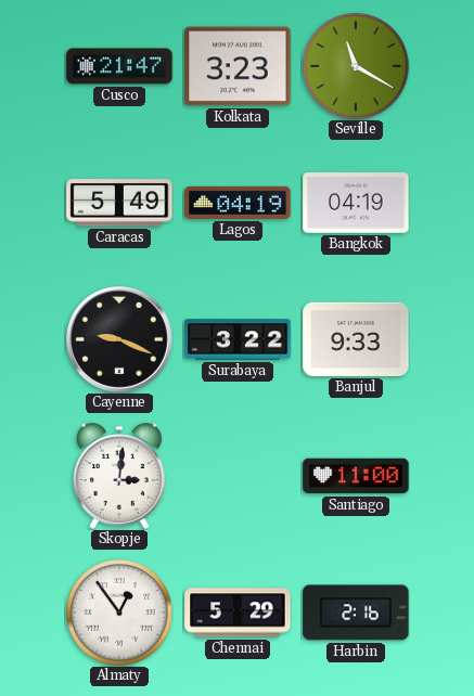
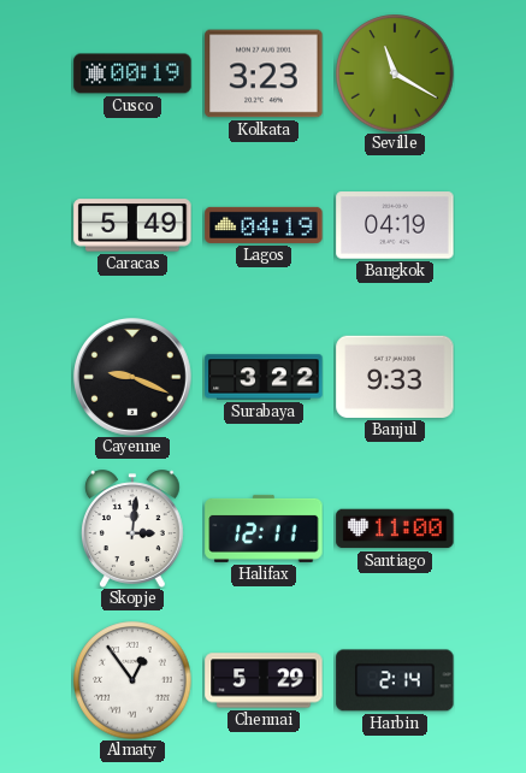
Cusco: 21:47 -> 00:19 (132, 73)
Halifax: none -> 12:11 (264, 529)
Harbin: 2:16 -> 2:14 (395, 680)
